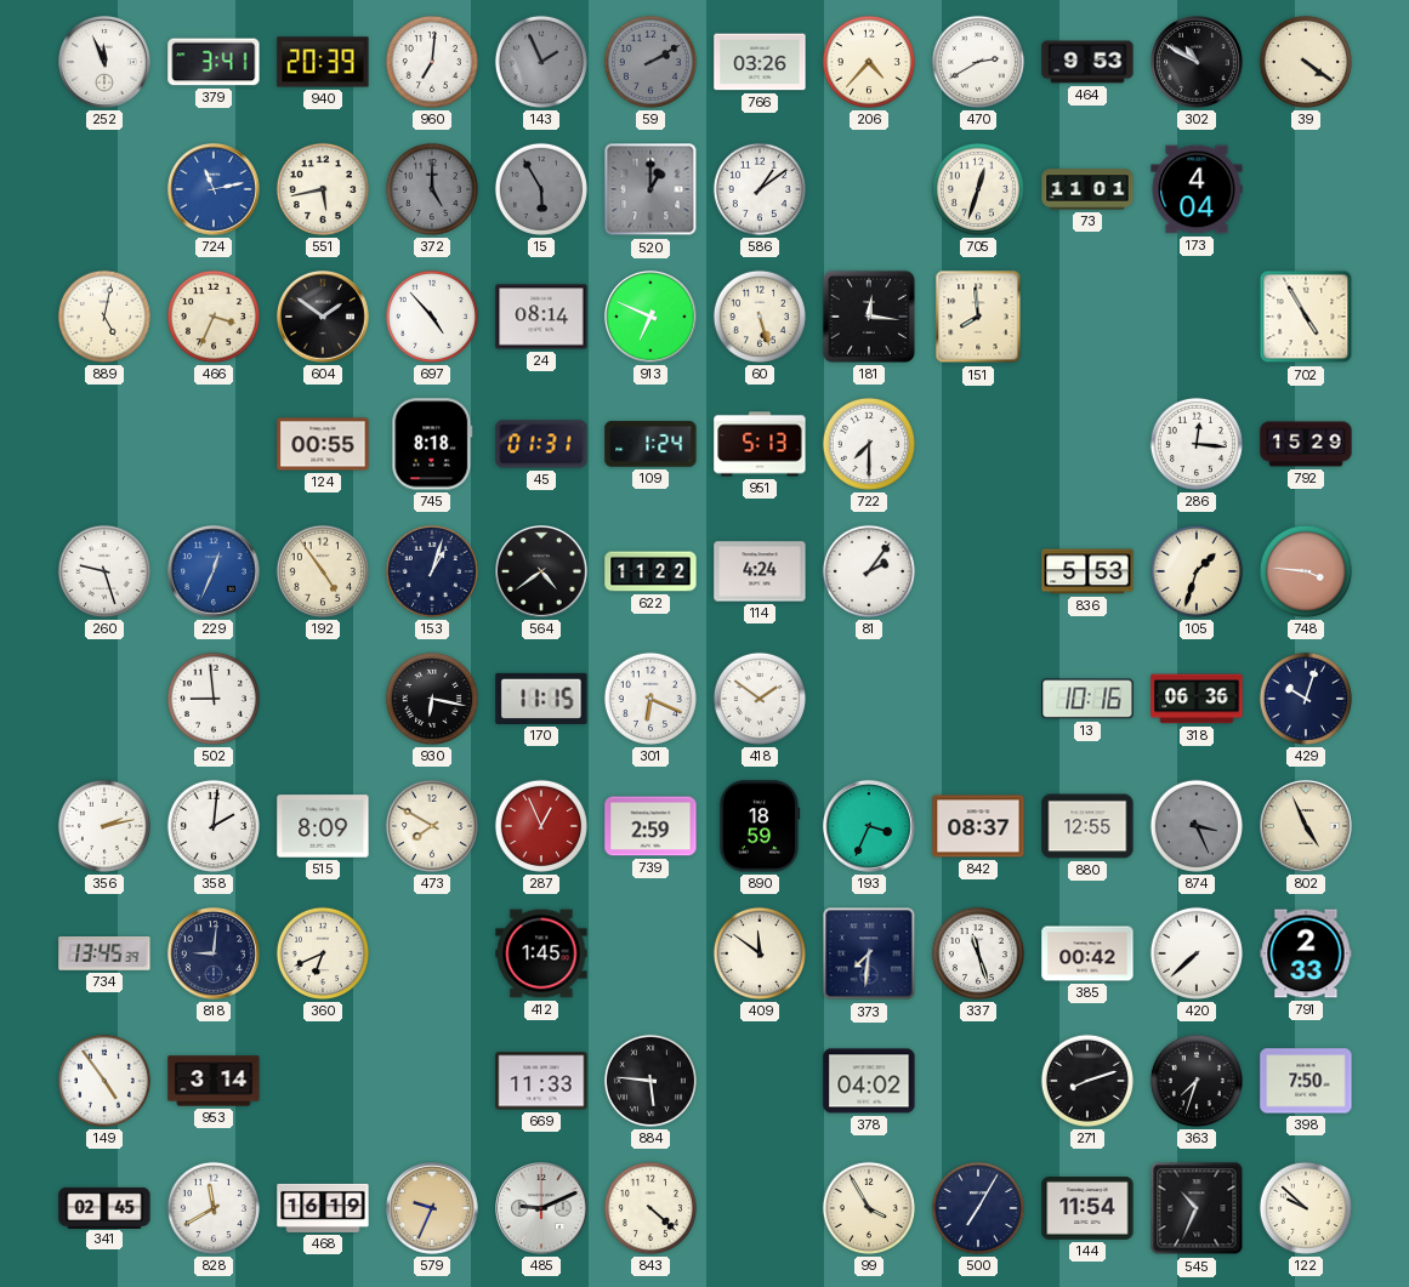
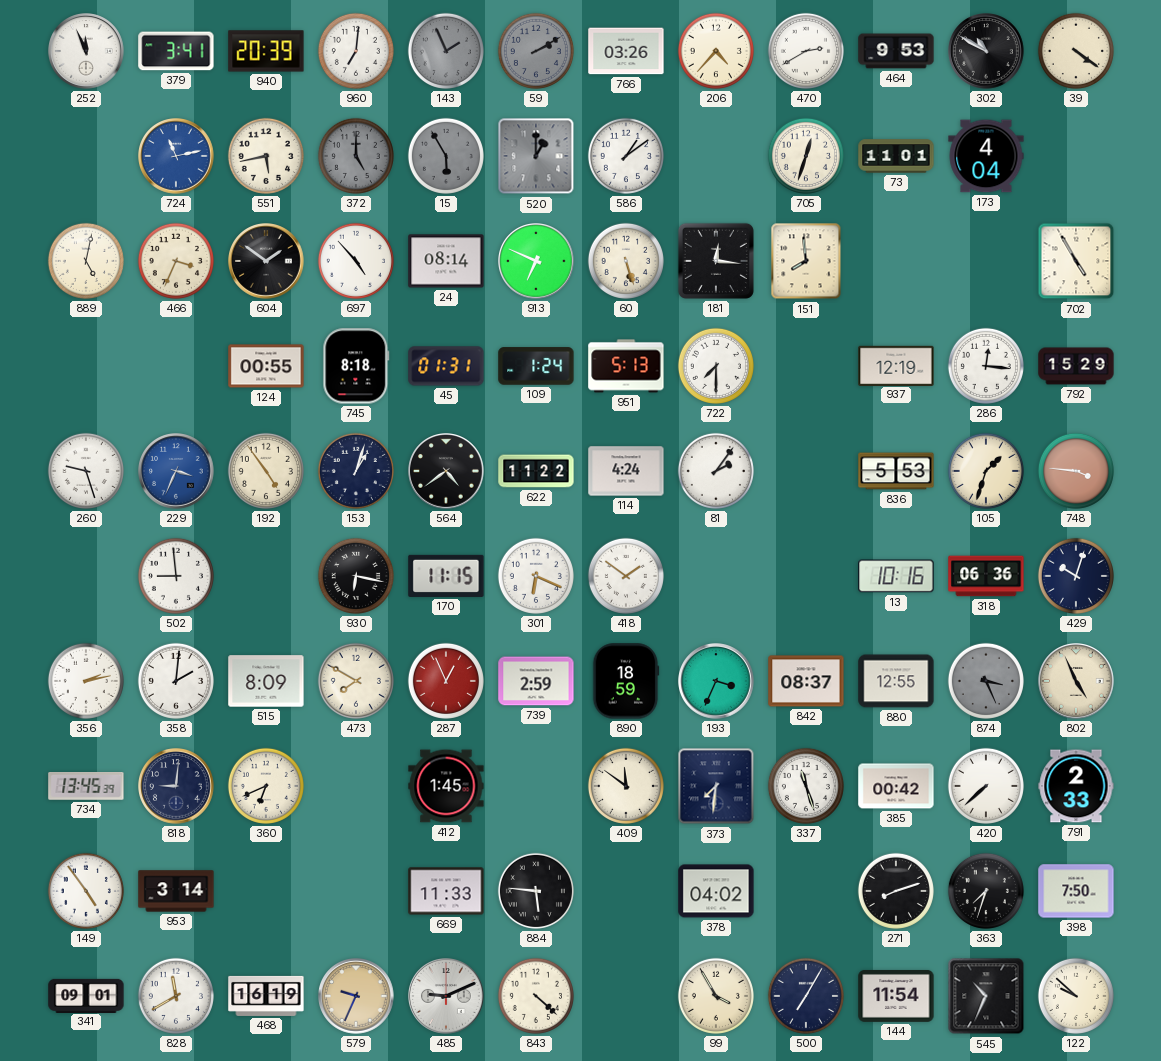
937: none -> 12:19 (896, 365)
229: 12:34 -> 3:34 (176, 471)
341: 02:45 -> 09:01 (86, 995)
